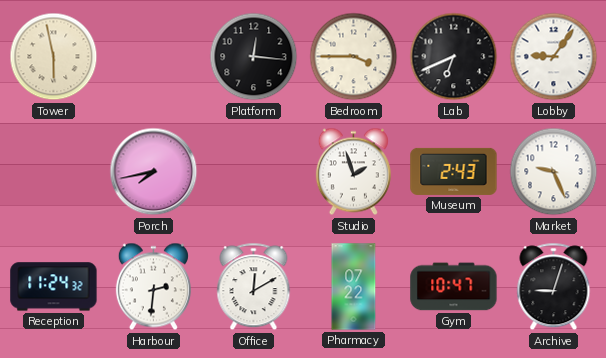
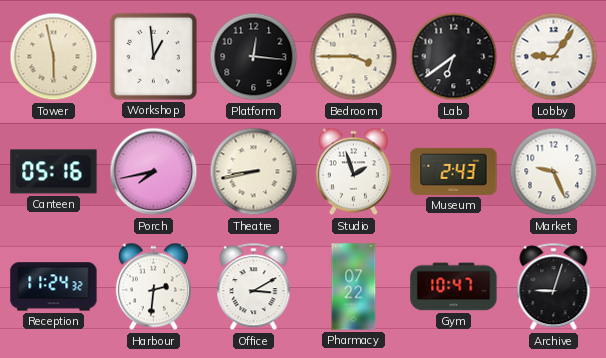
Workshop: none -> 12:59 (153, 56)
Lab: 6:41 -> 6:39 (454, 57)
Canteen: none -> 05:16 (54, 172)
Theatre: none -> 8:43 (254, 172)
Office: 12:10 -> 3:10 (254, 287)
